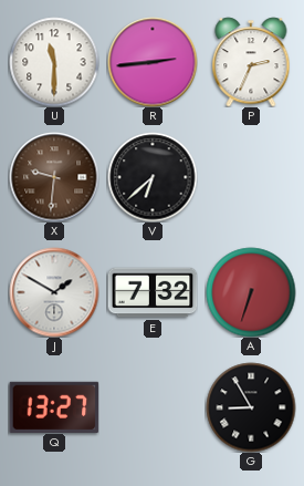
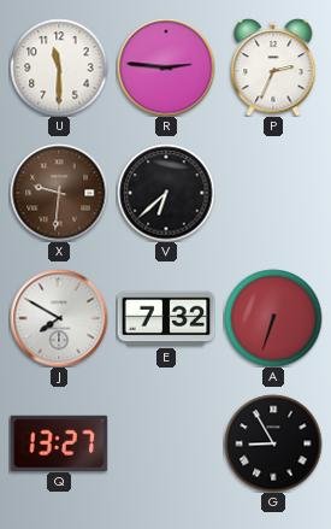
R: 2:44 -> 2:46 (166, 67)
J: 1:50 -> 7:50 (59, 318)
